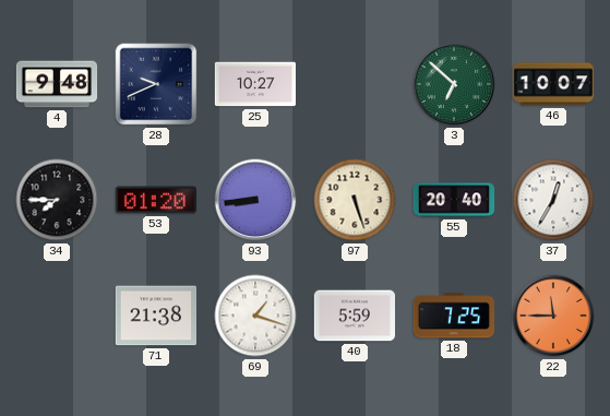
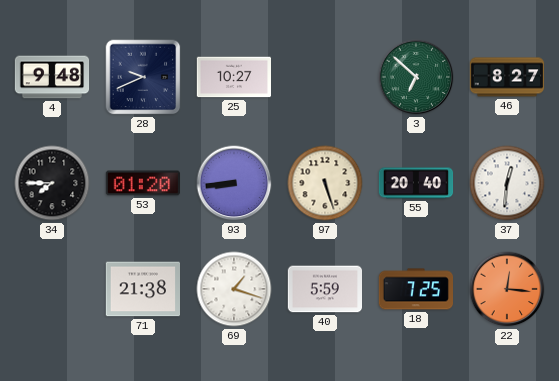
46: 10:07 -> 8:27 (507, 77)
37: 12:35 -> 12:31 (507, 183)
22: 11:45 -> 12:16 (507, 289)
